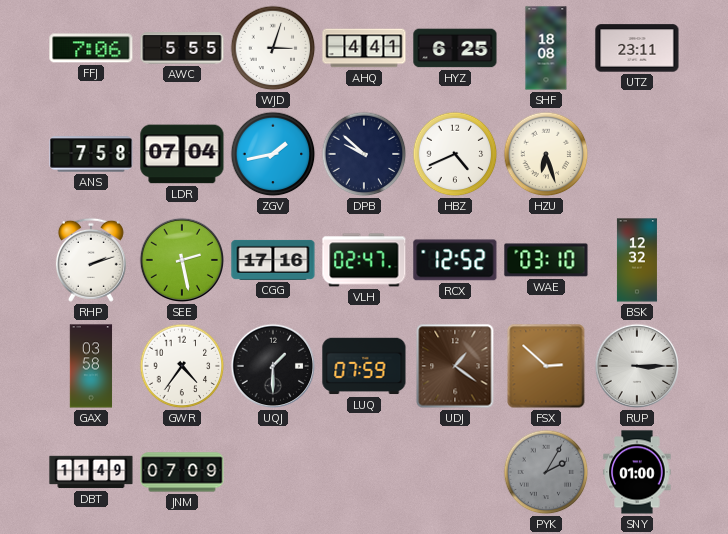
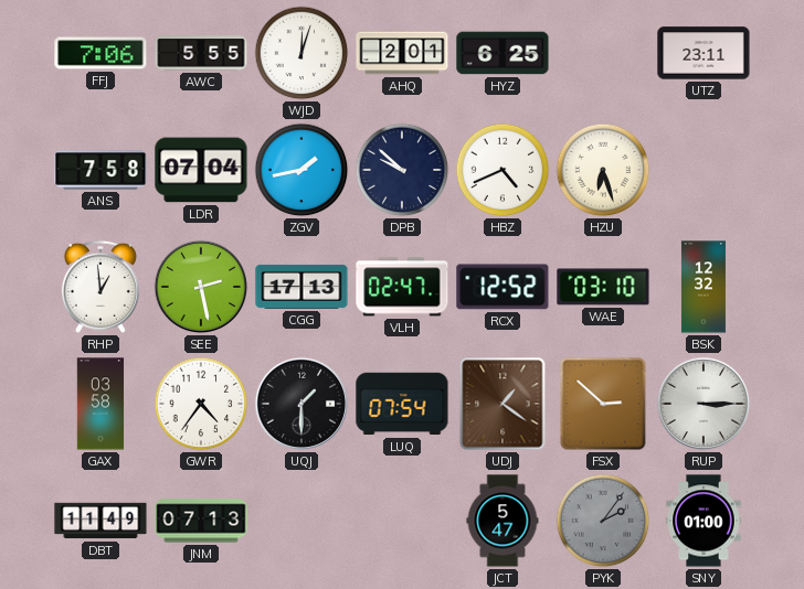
WJD: 3:03 -> 12:03 (301, 53)
AHQ: 4:41 -> 2:01 (402, 53)
SHF: 18:08 -> none (546, 48)
RHP: 2:12 -> 12:59 (100, 287)
CGG: 17:16 -> 17:13 (301, 287)
LUQ: 07:59 -> 07:54 (402, 404)
JNM: 07:09 -> 07:13 (201, 521)
JCT: none -> 5:47 (503, 521)
PYK: 2:05 -> 2:06 (603, 521)
